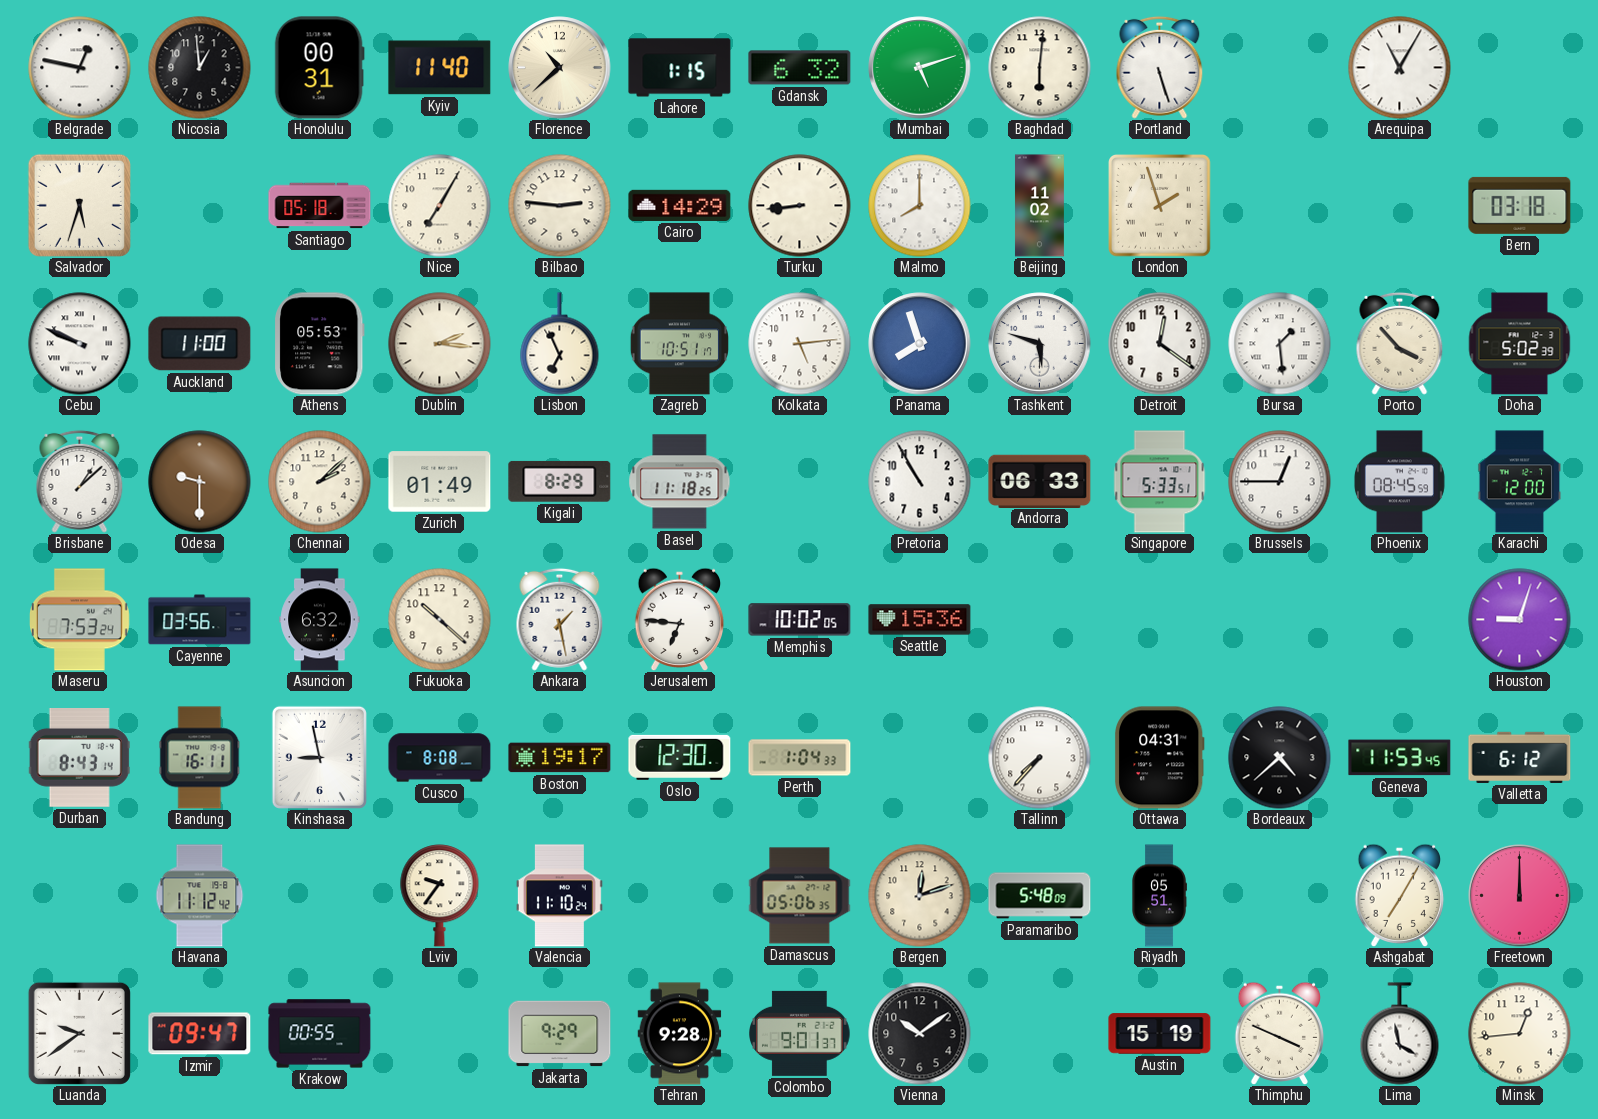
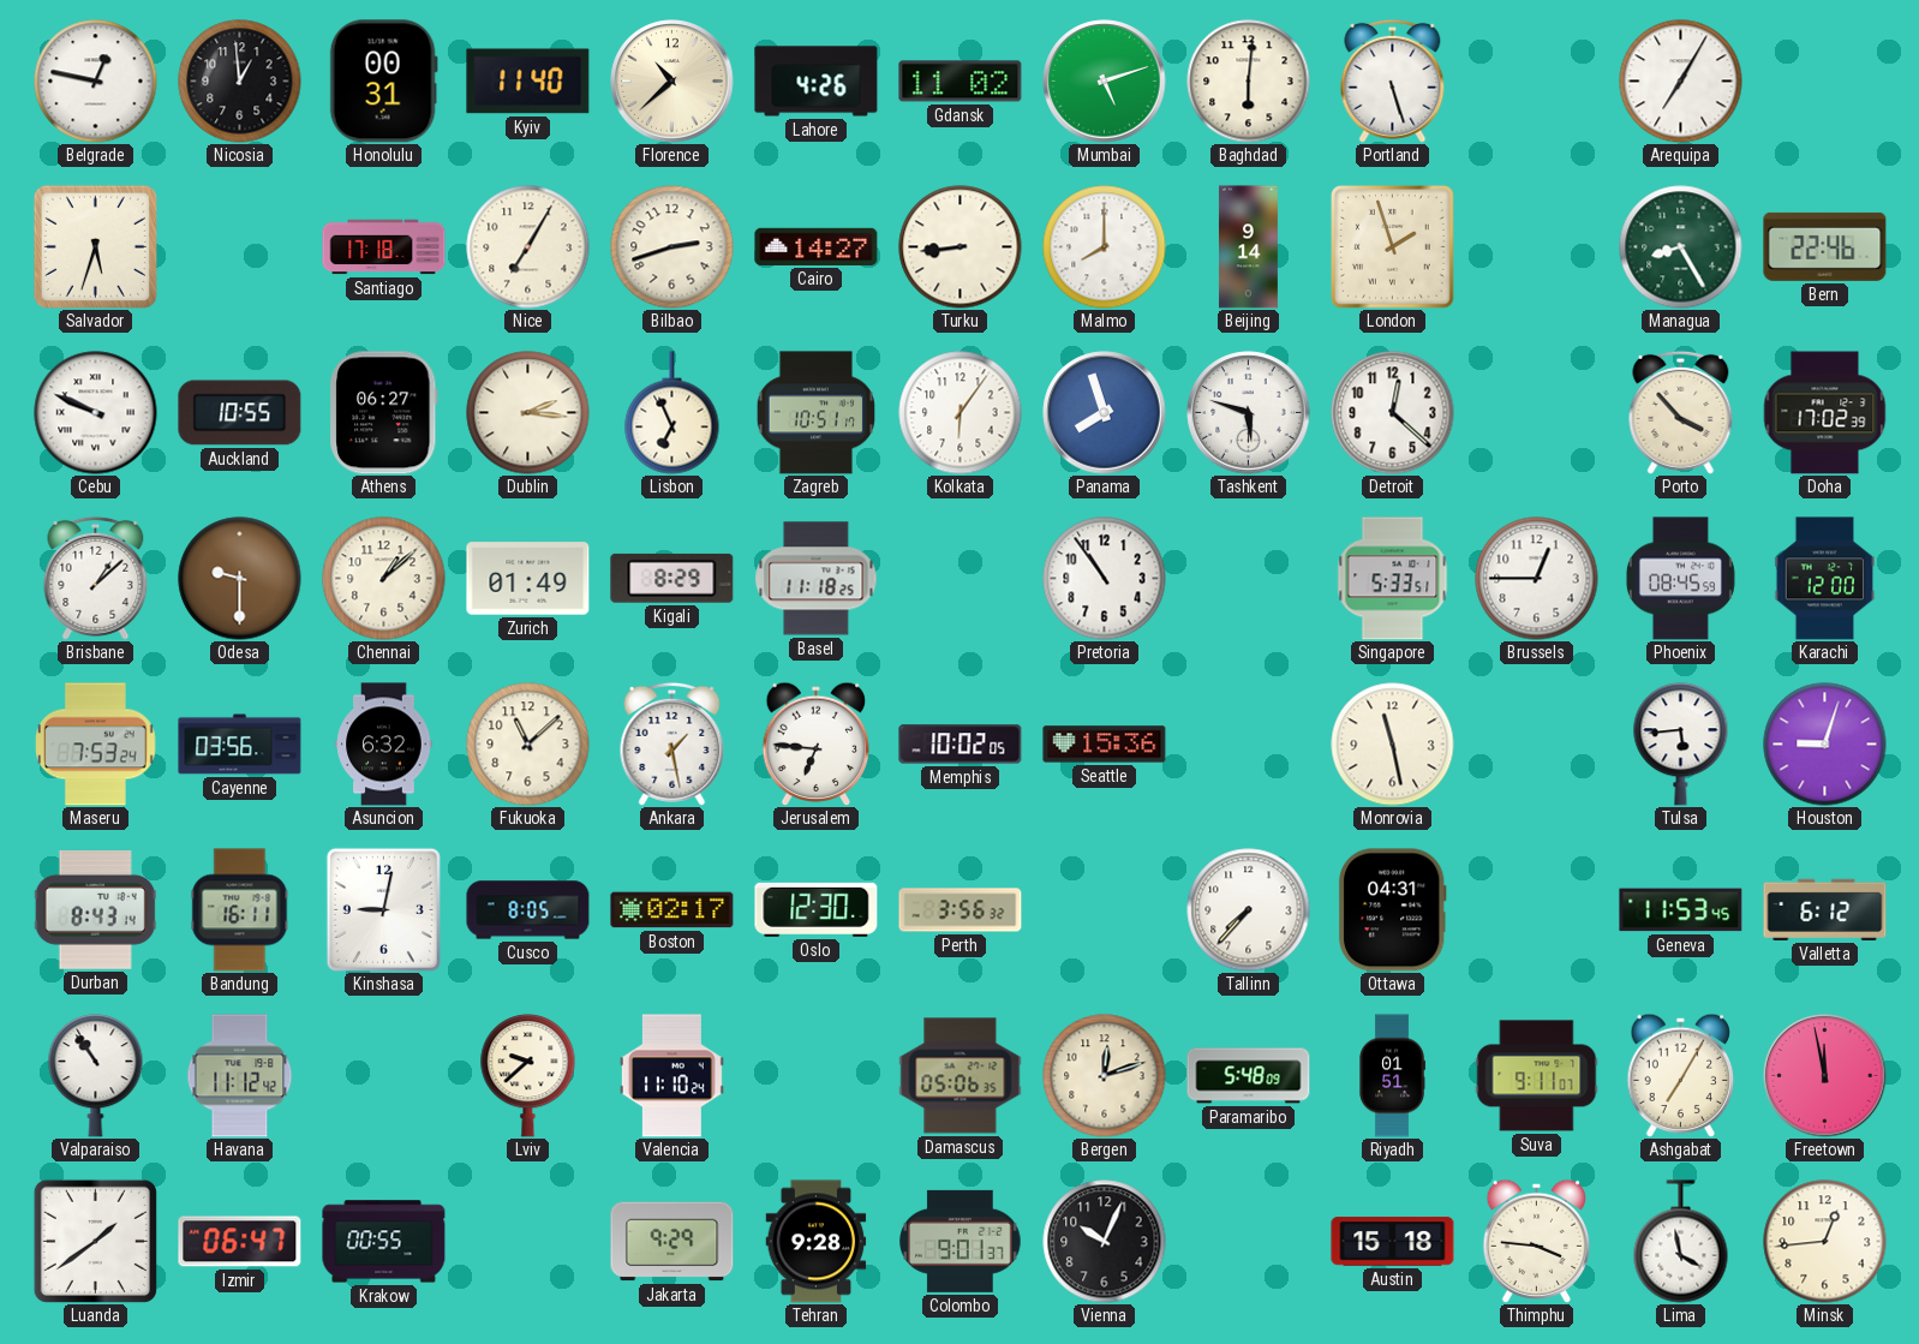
Lahore: 1:15 -> 4:26 (817, 82)
Gdansk: 6:32 -> 11:02 (961, 82)
Arequipa: 11:05 -> 7:05 (1681, 82)
Santiago: 05:18 -> 17:18 (384, 247)
Bilbao: 2:46 -> 2:42 (672, 247)
Cairo: 14:29 -> 14:27 (817, 246)
Beijing: 11:02 -> 9:14 (1248, 247)
Managua: none -> 8:25 (1681, 247)
Bern: 03:18 -> 22:46 (1825, 246)
Auckland: 11:00 -> 10:55 (240, 413)
Athens: 05:53 -> 06:27 (384, 413)
Kolkata: 5:14 -> 6:06 (961, 413)
Detroit: 12:21 -> 12:22 (1393, 413)
Bursa: 1:29 -> none (1280, 344)
Doha: 5:02 -> 17:02 (1824, 413)
Chennai: 2:08 -> 1:08 (384, 579)
Pretoria: 10:55 -> 10:54 (1105, 579)
Andorra: 06:33 -> none (1040, 481)
Fukuoka: 10:22 -> 11:08 (528, 745)
Monrovia: none -> 11:28 (1393, 745)
Tulsa: none -> 5:44 (1681, 745)
Kinshasa: 8:58 -> 9:02 (383, 909)
Cusco: 8:08 -> 8:05 (528, 910)
Boston: 19:17 -> 02:17 (672, 910)
Perth: 1:04 -> 3:56 (961, 910)
Bordeaux: 4:38 -> none (1280, 758)
Valparaiso: none -> 10:54 (96, 1076)
Lviv: 9:36 -> 9:38 (528, 1076)
Riyadh: 05:51 -> 01:51 (1392, 1076)
Suva: none -> 9:11 (1537, 1076)
Freetown: 12:00 -> 11:58 (1825, 1076)
Luanda: 9:39 -> 1:39 (95, 1241)
Izmir: 09:47 -> 06:47 (240, 1242)
Vienna: 10:09 -> 10:04 (1105, 1242)
Austin: 15:19 -> 15:18 (1393, 1242)
Thimphu: 3:49 -> 3:46 (1537, 1241)
